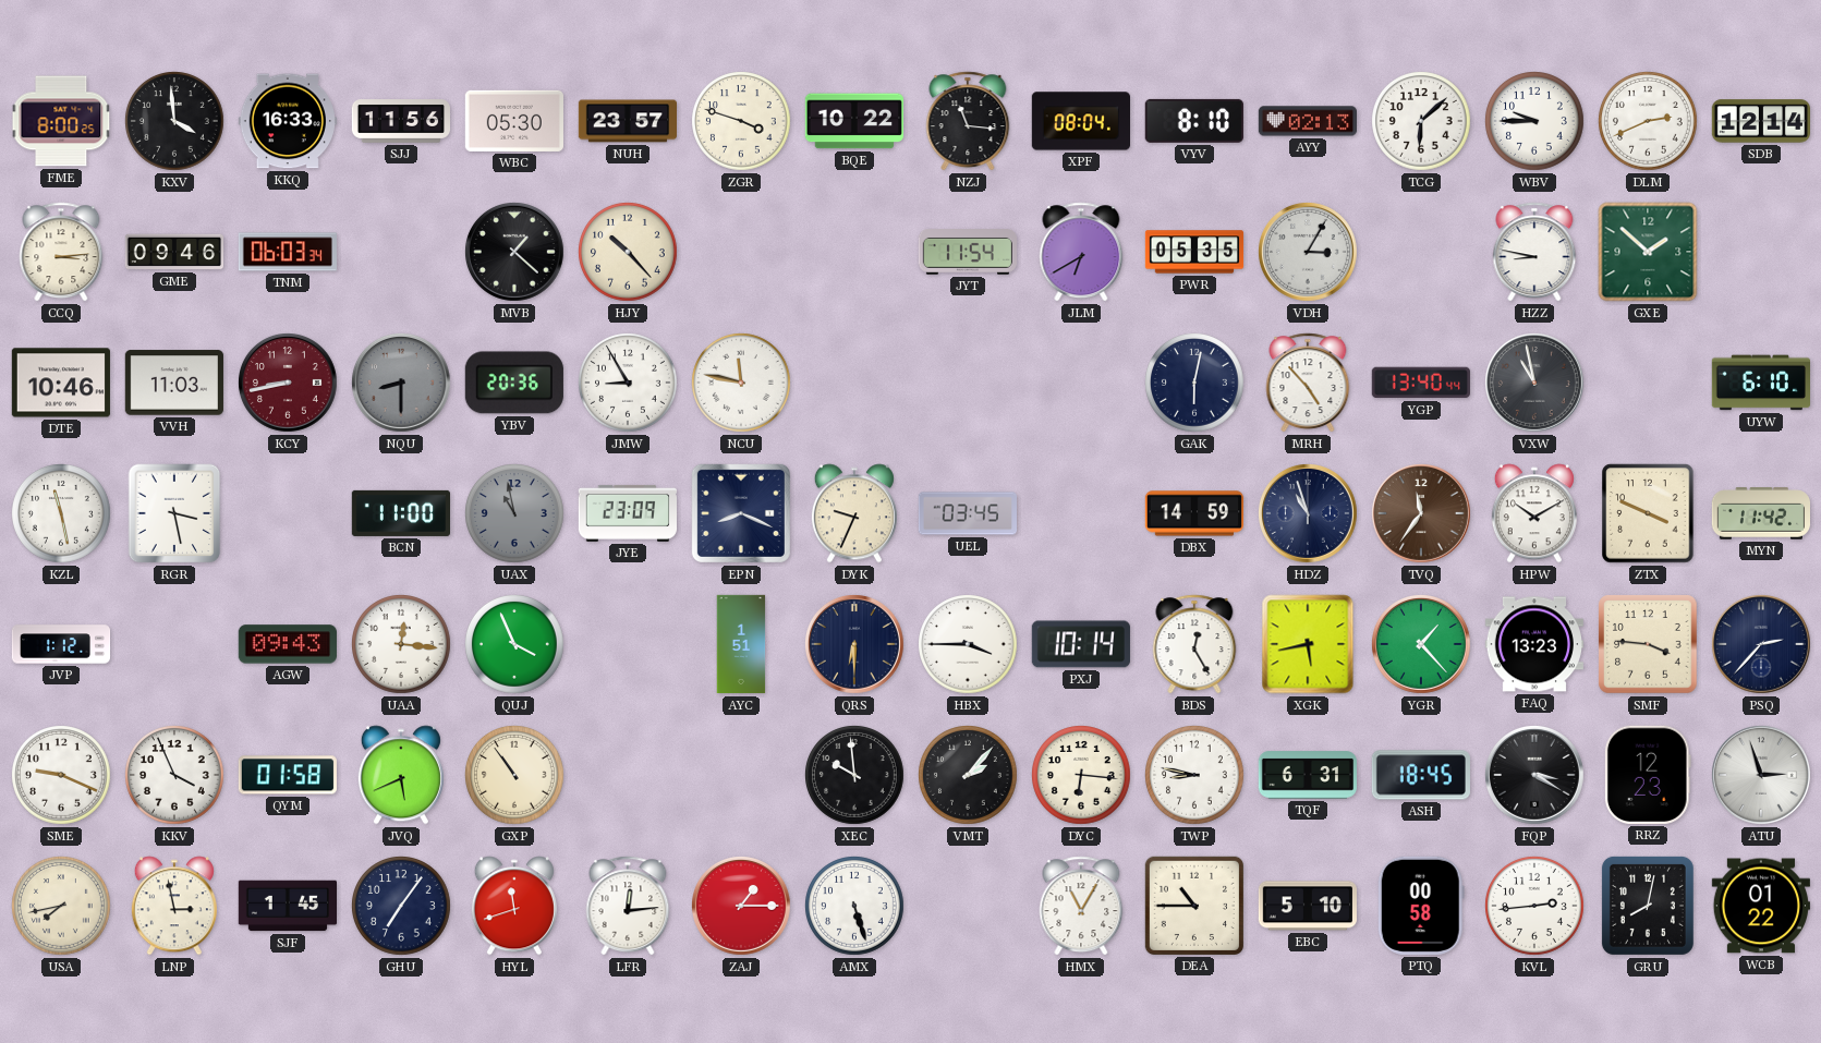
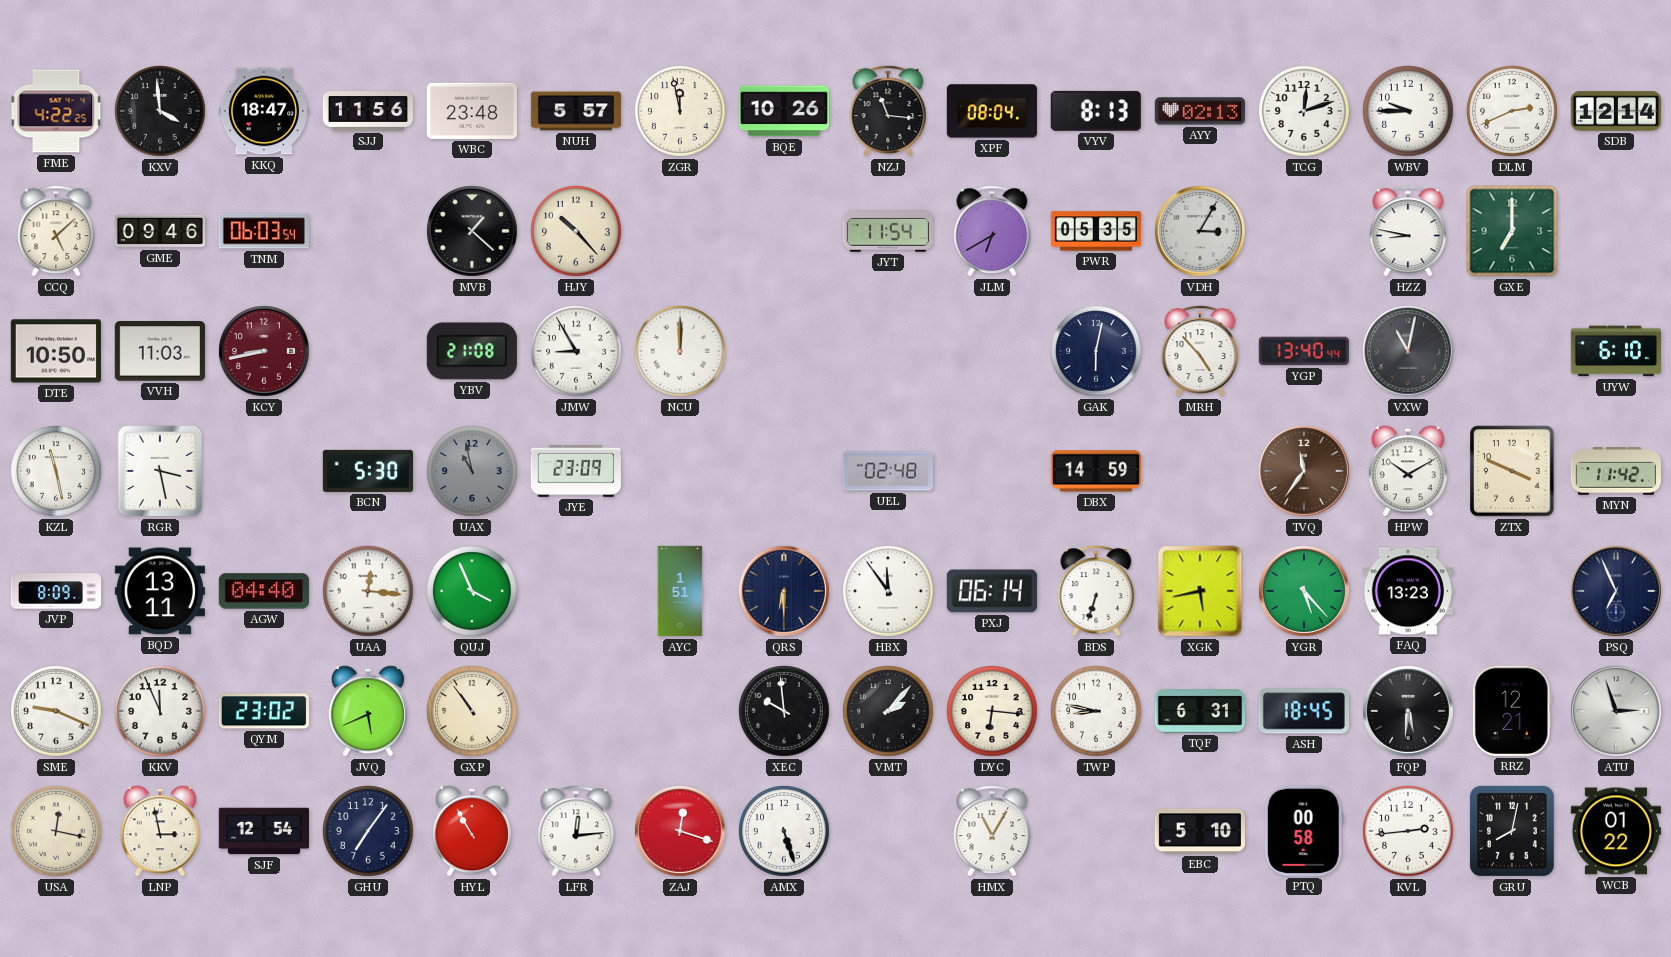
FME: 8:00 -> 4:22 (56, 111)
KKQ: 16:33 -> 18:47 (264, 111)
WBC: 05:30 -> 23:48 (471, 111)
NUH: 23:57 -> 5:57 (576, 111)
ZGR: 3:48 -> 11:58 (681, 112)
BQE: 10:22 -> 10:26 (783, 111)
VYV: 8:10 -> 8:13 (1096, 111)
TCG: 6:08 -> 12:12 (1305, 112)
CCQ: 3:14 -> 5:08 (56, 231)
TNM: 06:03:34 -> 06:03:54 (263, 231)
GXE: 1:52 -> 7:00 (1512, 231)
DTE: 10:46 -> 10:50 (55, 351)
NQU: 8:30 -> none (402, 384)
YBV: 20:36 -> 21:08 (472, 351)
NCU: 11:47 -> 12:00 (681, 352)
VXW: 10:58 -> 11:02 (1409, 352)
BCN: 11:00 -> 5:30 (367, 471)
EPN: 8:19 -> none (741, 513)
DYK: 9:34 -> none (854, 513)
UEL: 03:45 -> 02:48 (887, 471)
HDZ: 10:57 -> none (1309, 514)
JVP: 1:12 -> 8:09 (56, 591)
BQD: none -> 13:11 (160, 591)
AGW: 09:43 -> 04:40 (264, 591)
HBX: 3:45 -> 11:54 (889, 592)
PXJ: 10:14 -> 06:14 (992, 591)
BDS: 12:25 -> 6:33 (1096, 591)
YGR: 1:23 -> 5:23 (1305, 592)
SMF: 3:46 -> none (1648, 644)
PSQ: 2:37 -> 6:56 (1617, 592)
KKV: 3:56 -> 11:56 (161, 712)
QYM: 01:58 -> 23:02 (264, 711)
FQP: 3:20 -> 5:31 (1409, 712)
RRZ: 12:23 -> 12:21 (1512, 711)
USA: 7:43 -> 12:17 (57, 832)
SJF: 1:45 -> 12:54 (263, 831)
HYL: 11:42 -> 10:55 (472, 831)
ZAJ: 1:15 -> 12:18 (681, 832)
DEA: 10:45 -> none (1194, 906)
